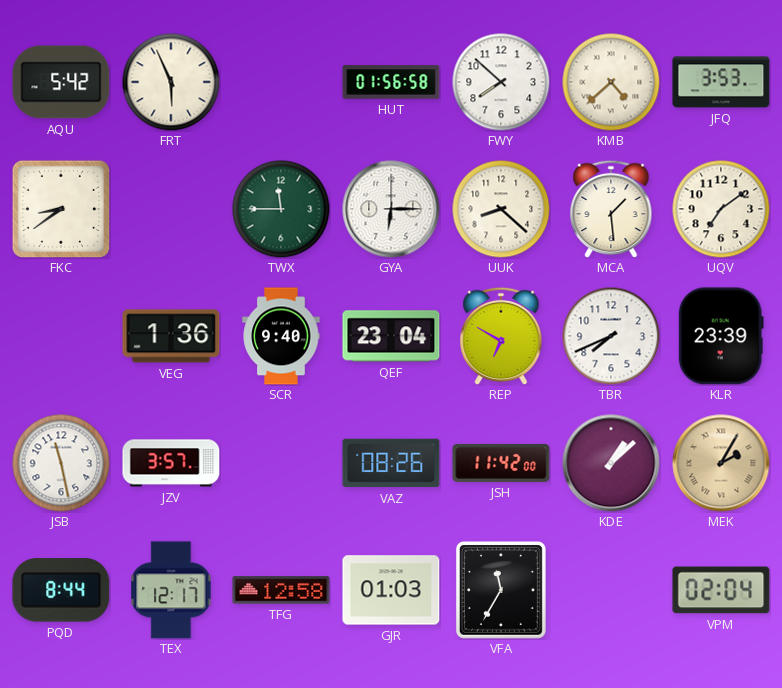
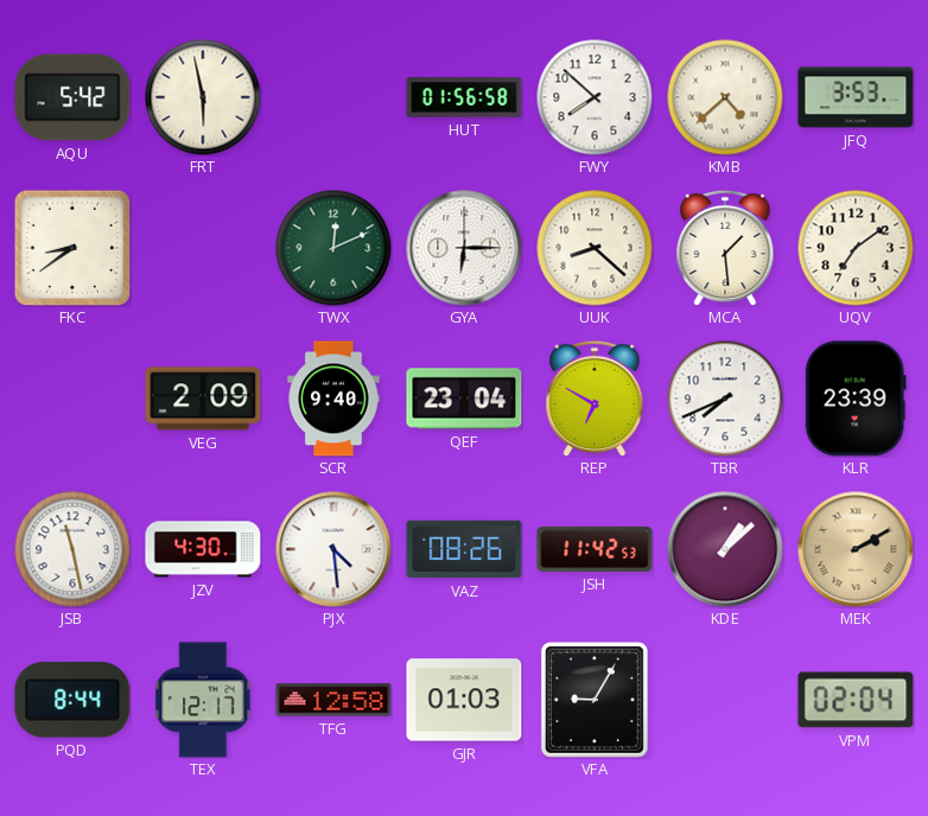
FRT: 5:56 -> 5:58 (203, 97)
TWX: 11:45 -> 12:11 (333, 248)
VEG: 1:36 -> 2:09 (203, 399)
JZV: 3:57 -> 4:30 (203, 549)
PJX: none -> 4:29 (333, 549)
JSH: 11:42:00 -> 11:42:53 (595, 549)
MEK: 2:05 -> 2:10 (856, 549)
VFA: 11:35 -> 9:05 (595, 700)
